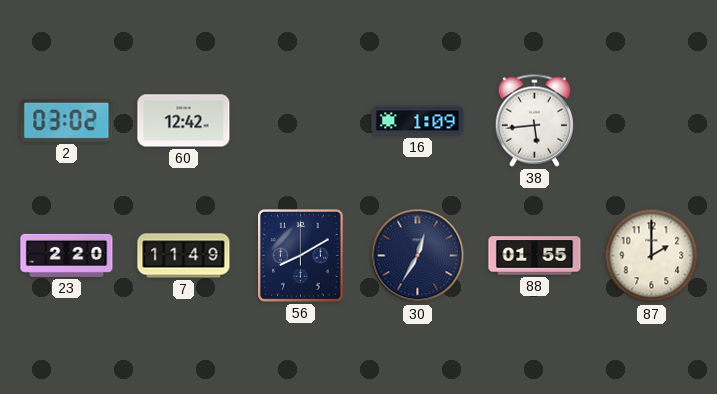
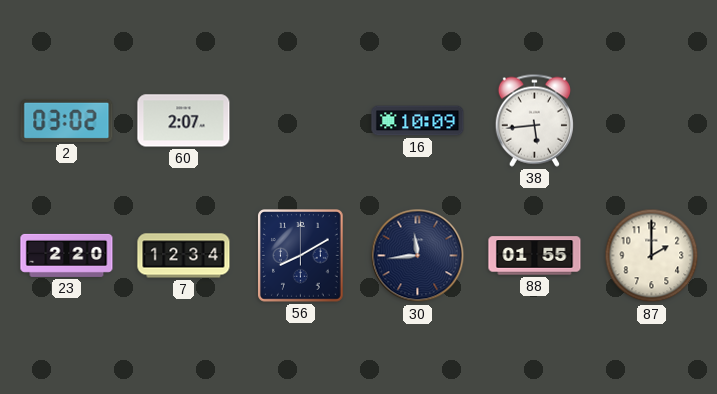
60: 12:42 -> 2:07 (184, 121)
16: 1:09 -> 10:09 (418, 121)
7: 11:49 -> 12:34 (184, 256)
30: 12:35 -> 11:44 (418, 256)
